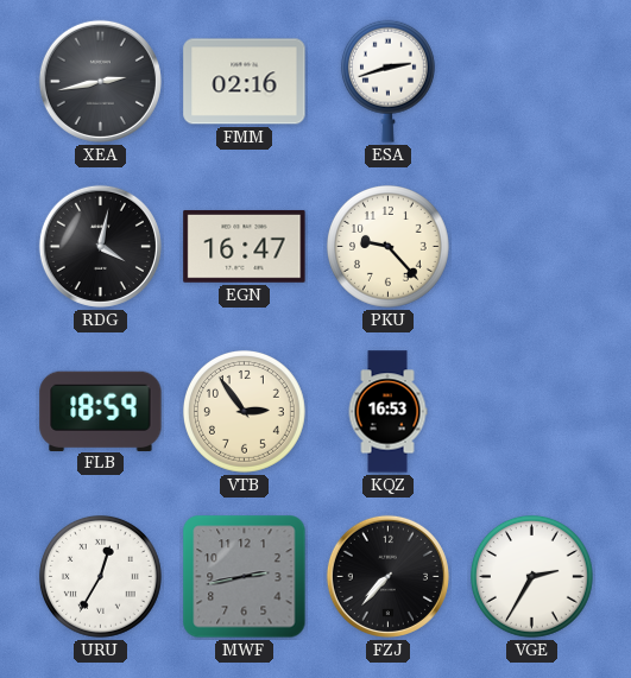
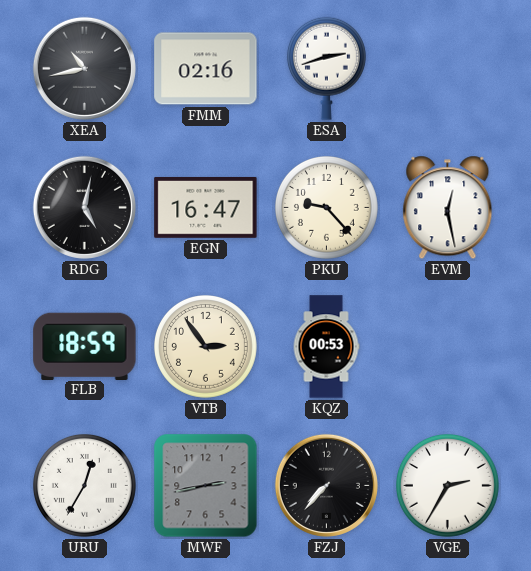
XEA: 2:43 -> 10:43 (84, 68)
RDG: 4:02 -> 5:02 (84, 207)
EVM: none -> 12:28 (448, 208)
KQZ: 16:53 -> 00:53 (326, 347)
